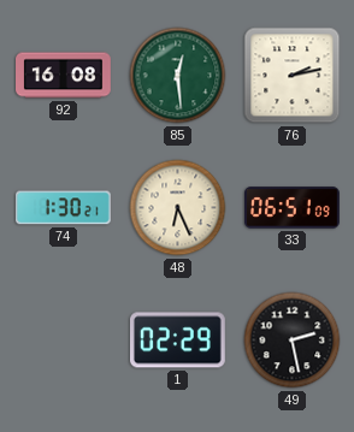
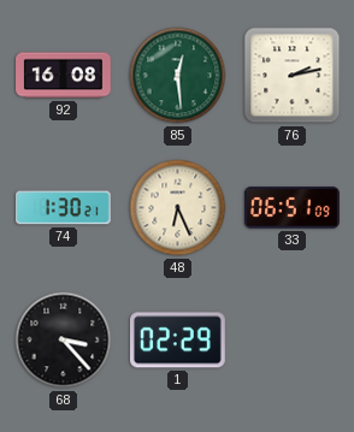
68: none -> 3:23 (64, 341)
49: 2:28 -> none (293, 341)
